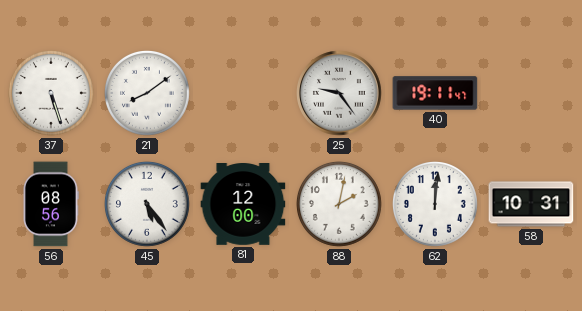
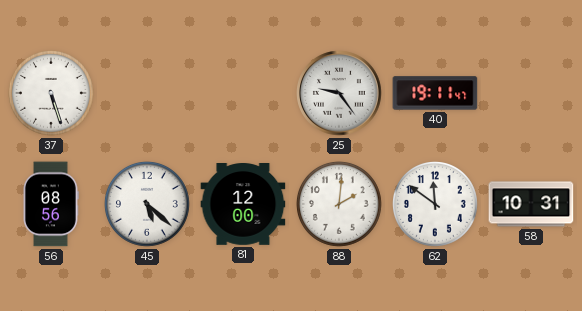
21: 8:09 -> none (148, 94)
45: 5:24 -> 5:22 (148, 205)
88: 2:02 -> 2:01 (340, 205)
62: 12:01 -> 11:51 (436, 205)
